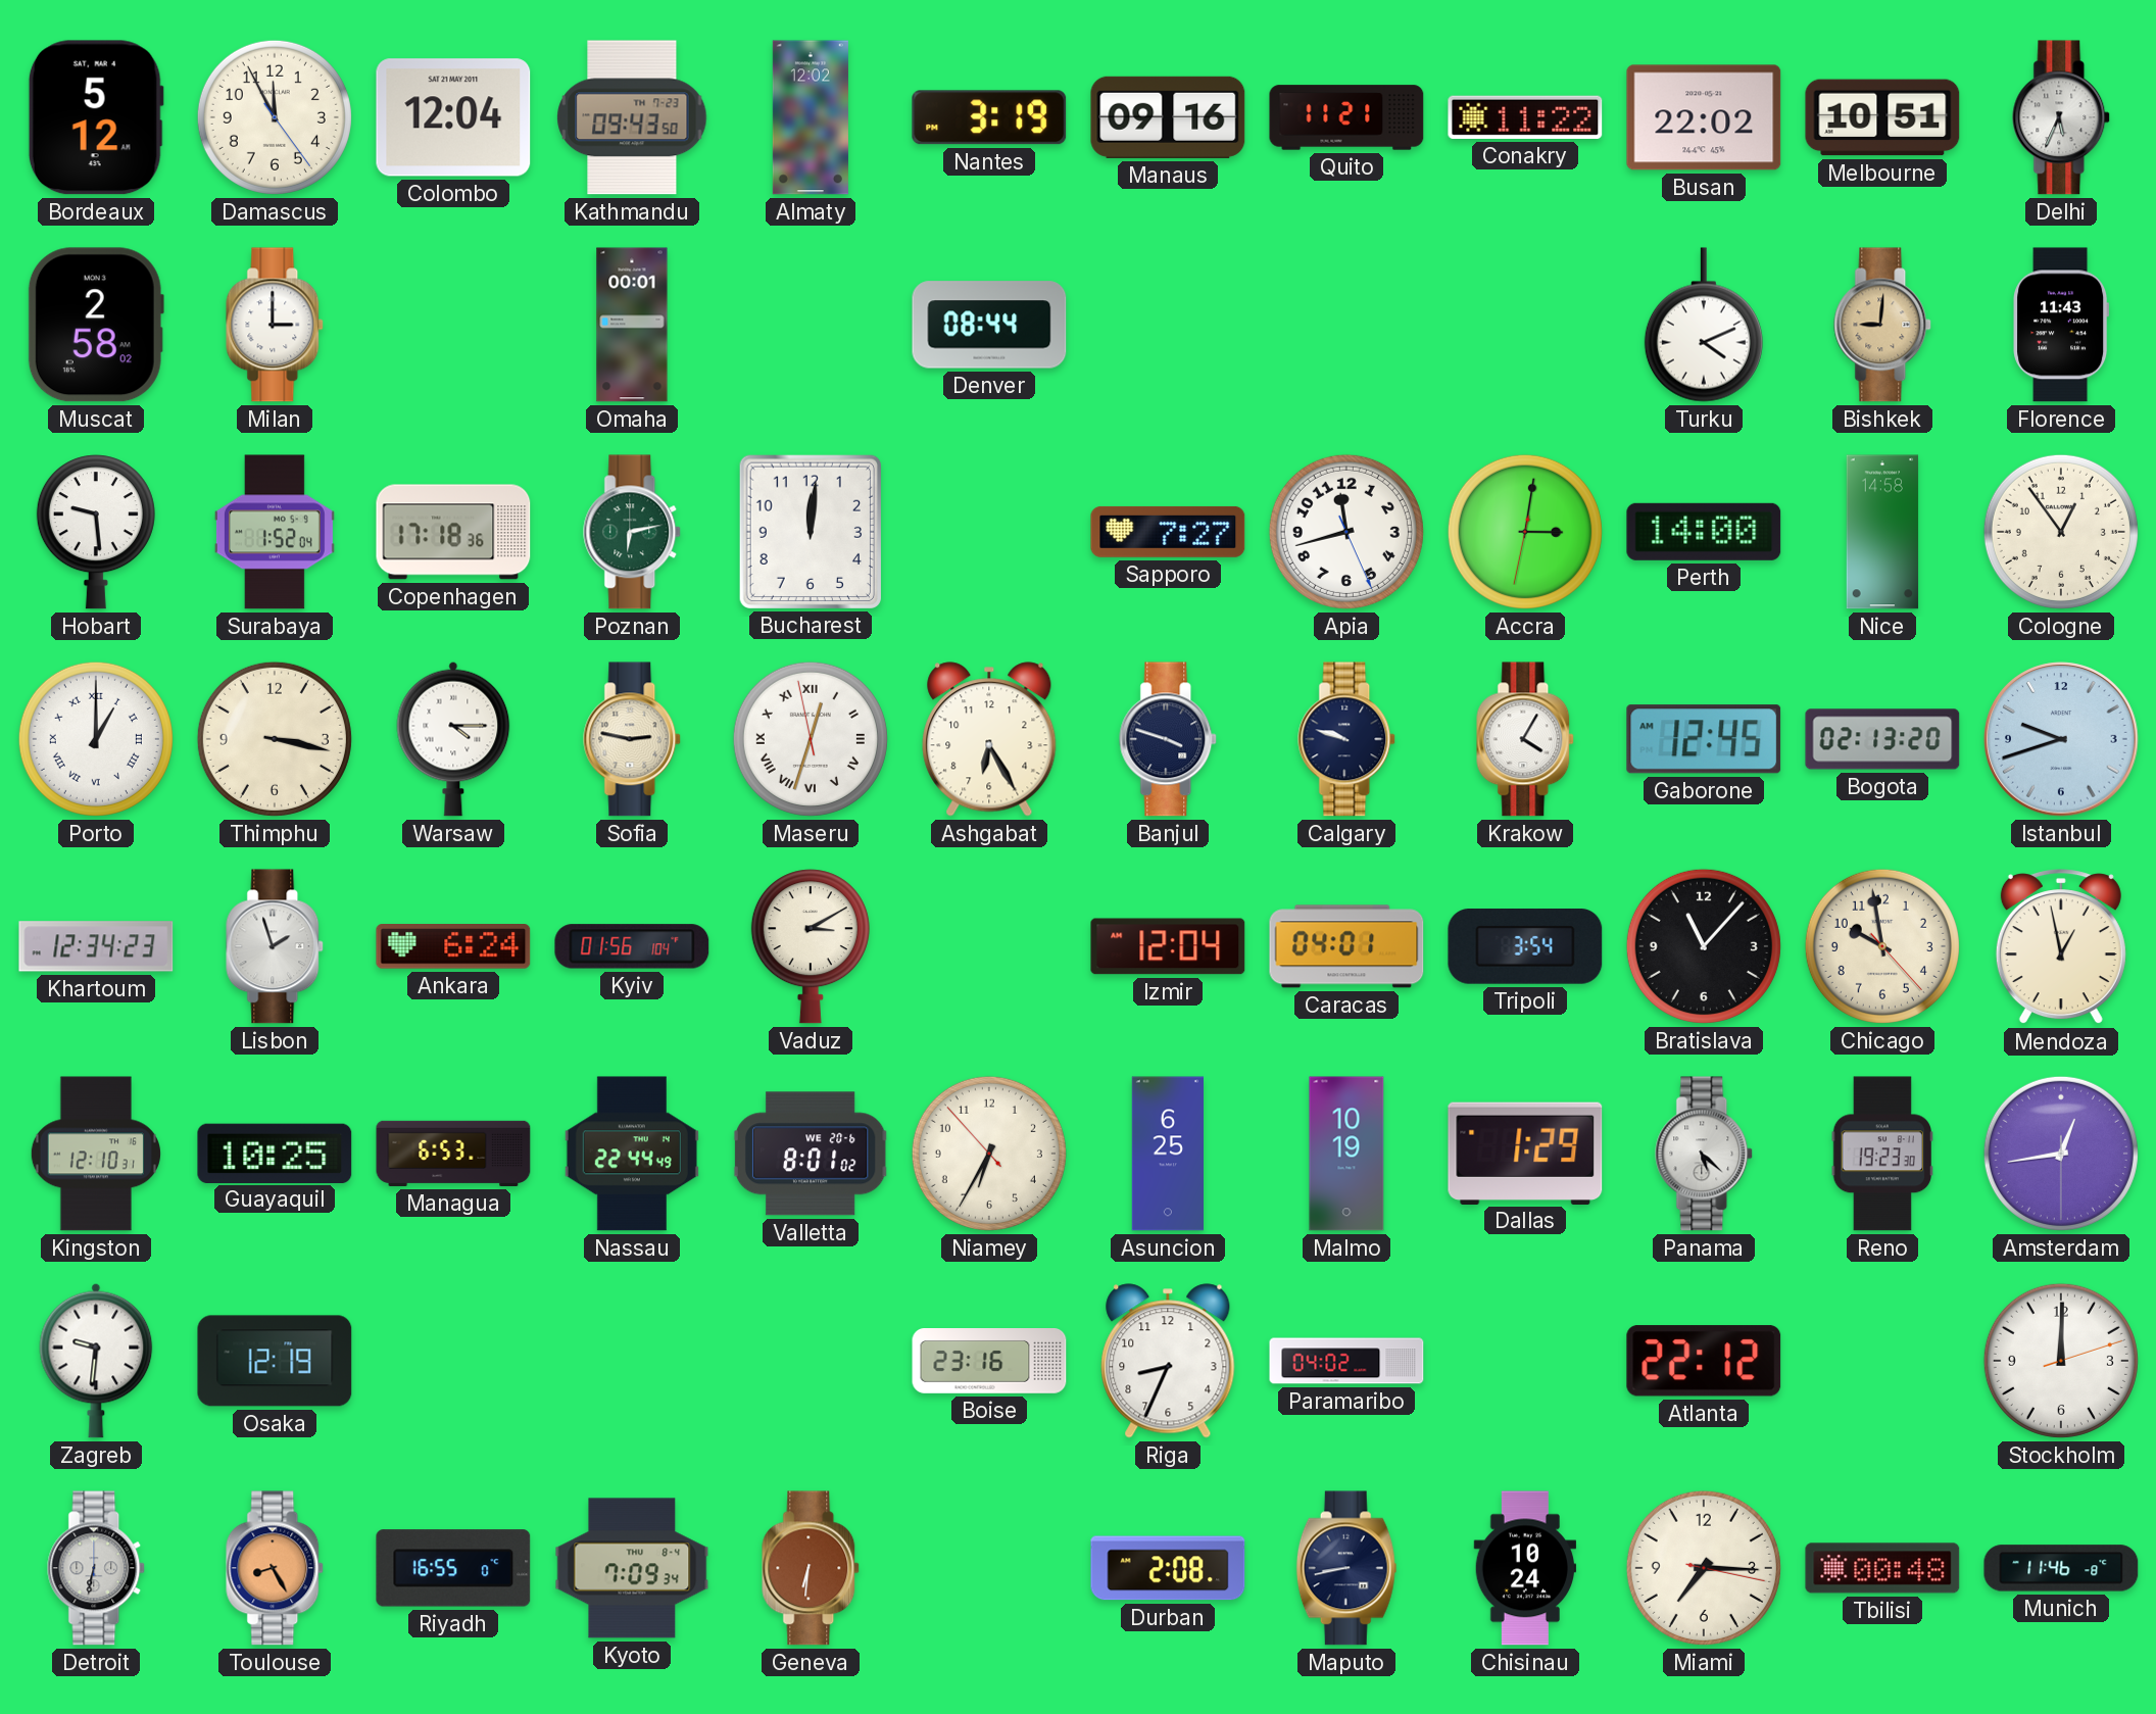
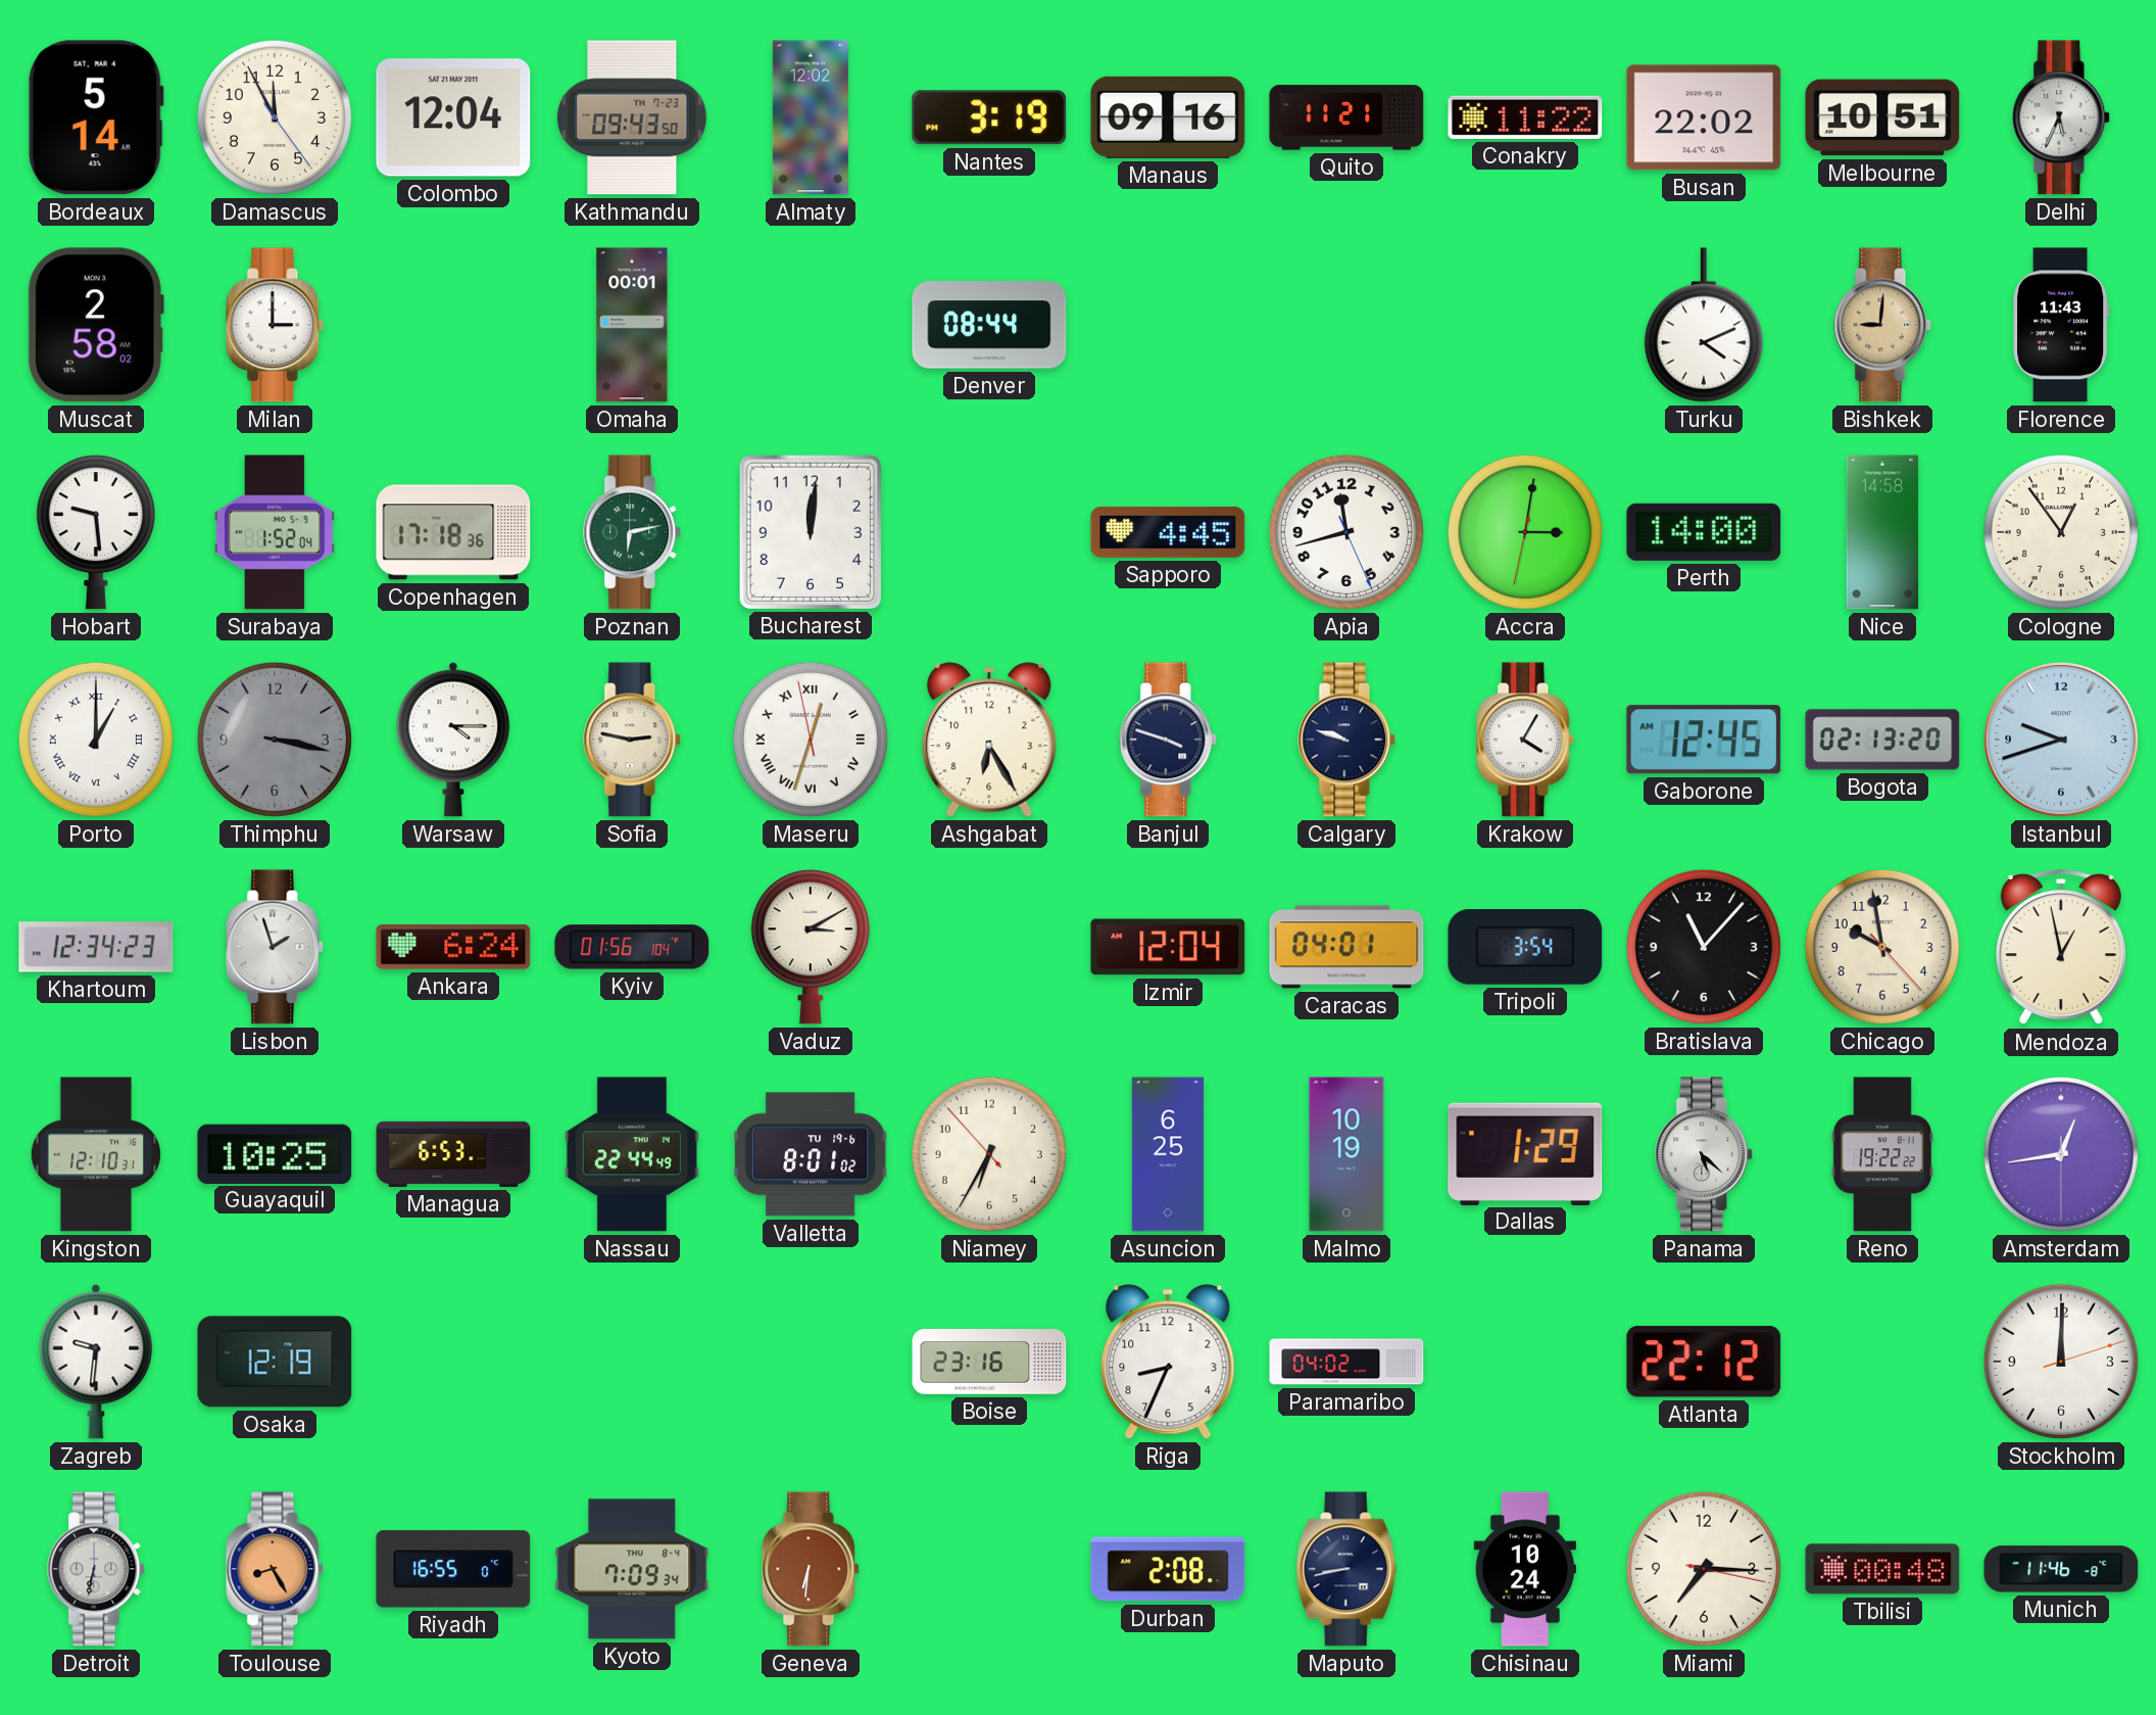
Bordeaux: 5:12 -> 5:14 (96, 117)
Sapporo: 7:27 -> 4:45 (1168, 532)
Thimphu dial: cream -> grey (275, 740)
Valletta date: WE 20-6 -> TU 19-6 (811, 1154)
Reno: 19:23 -> 19:22 (1881, 1154)
